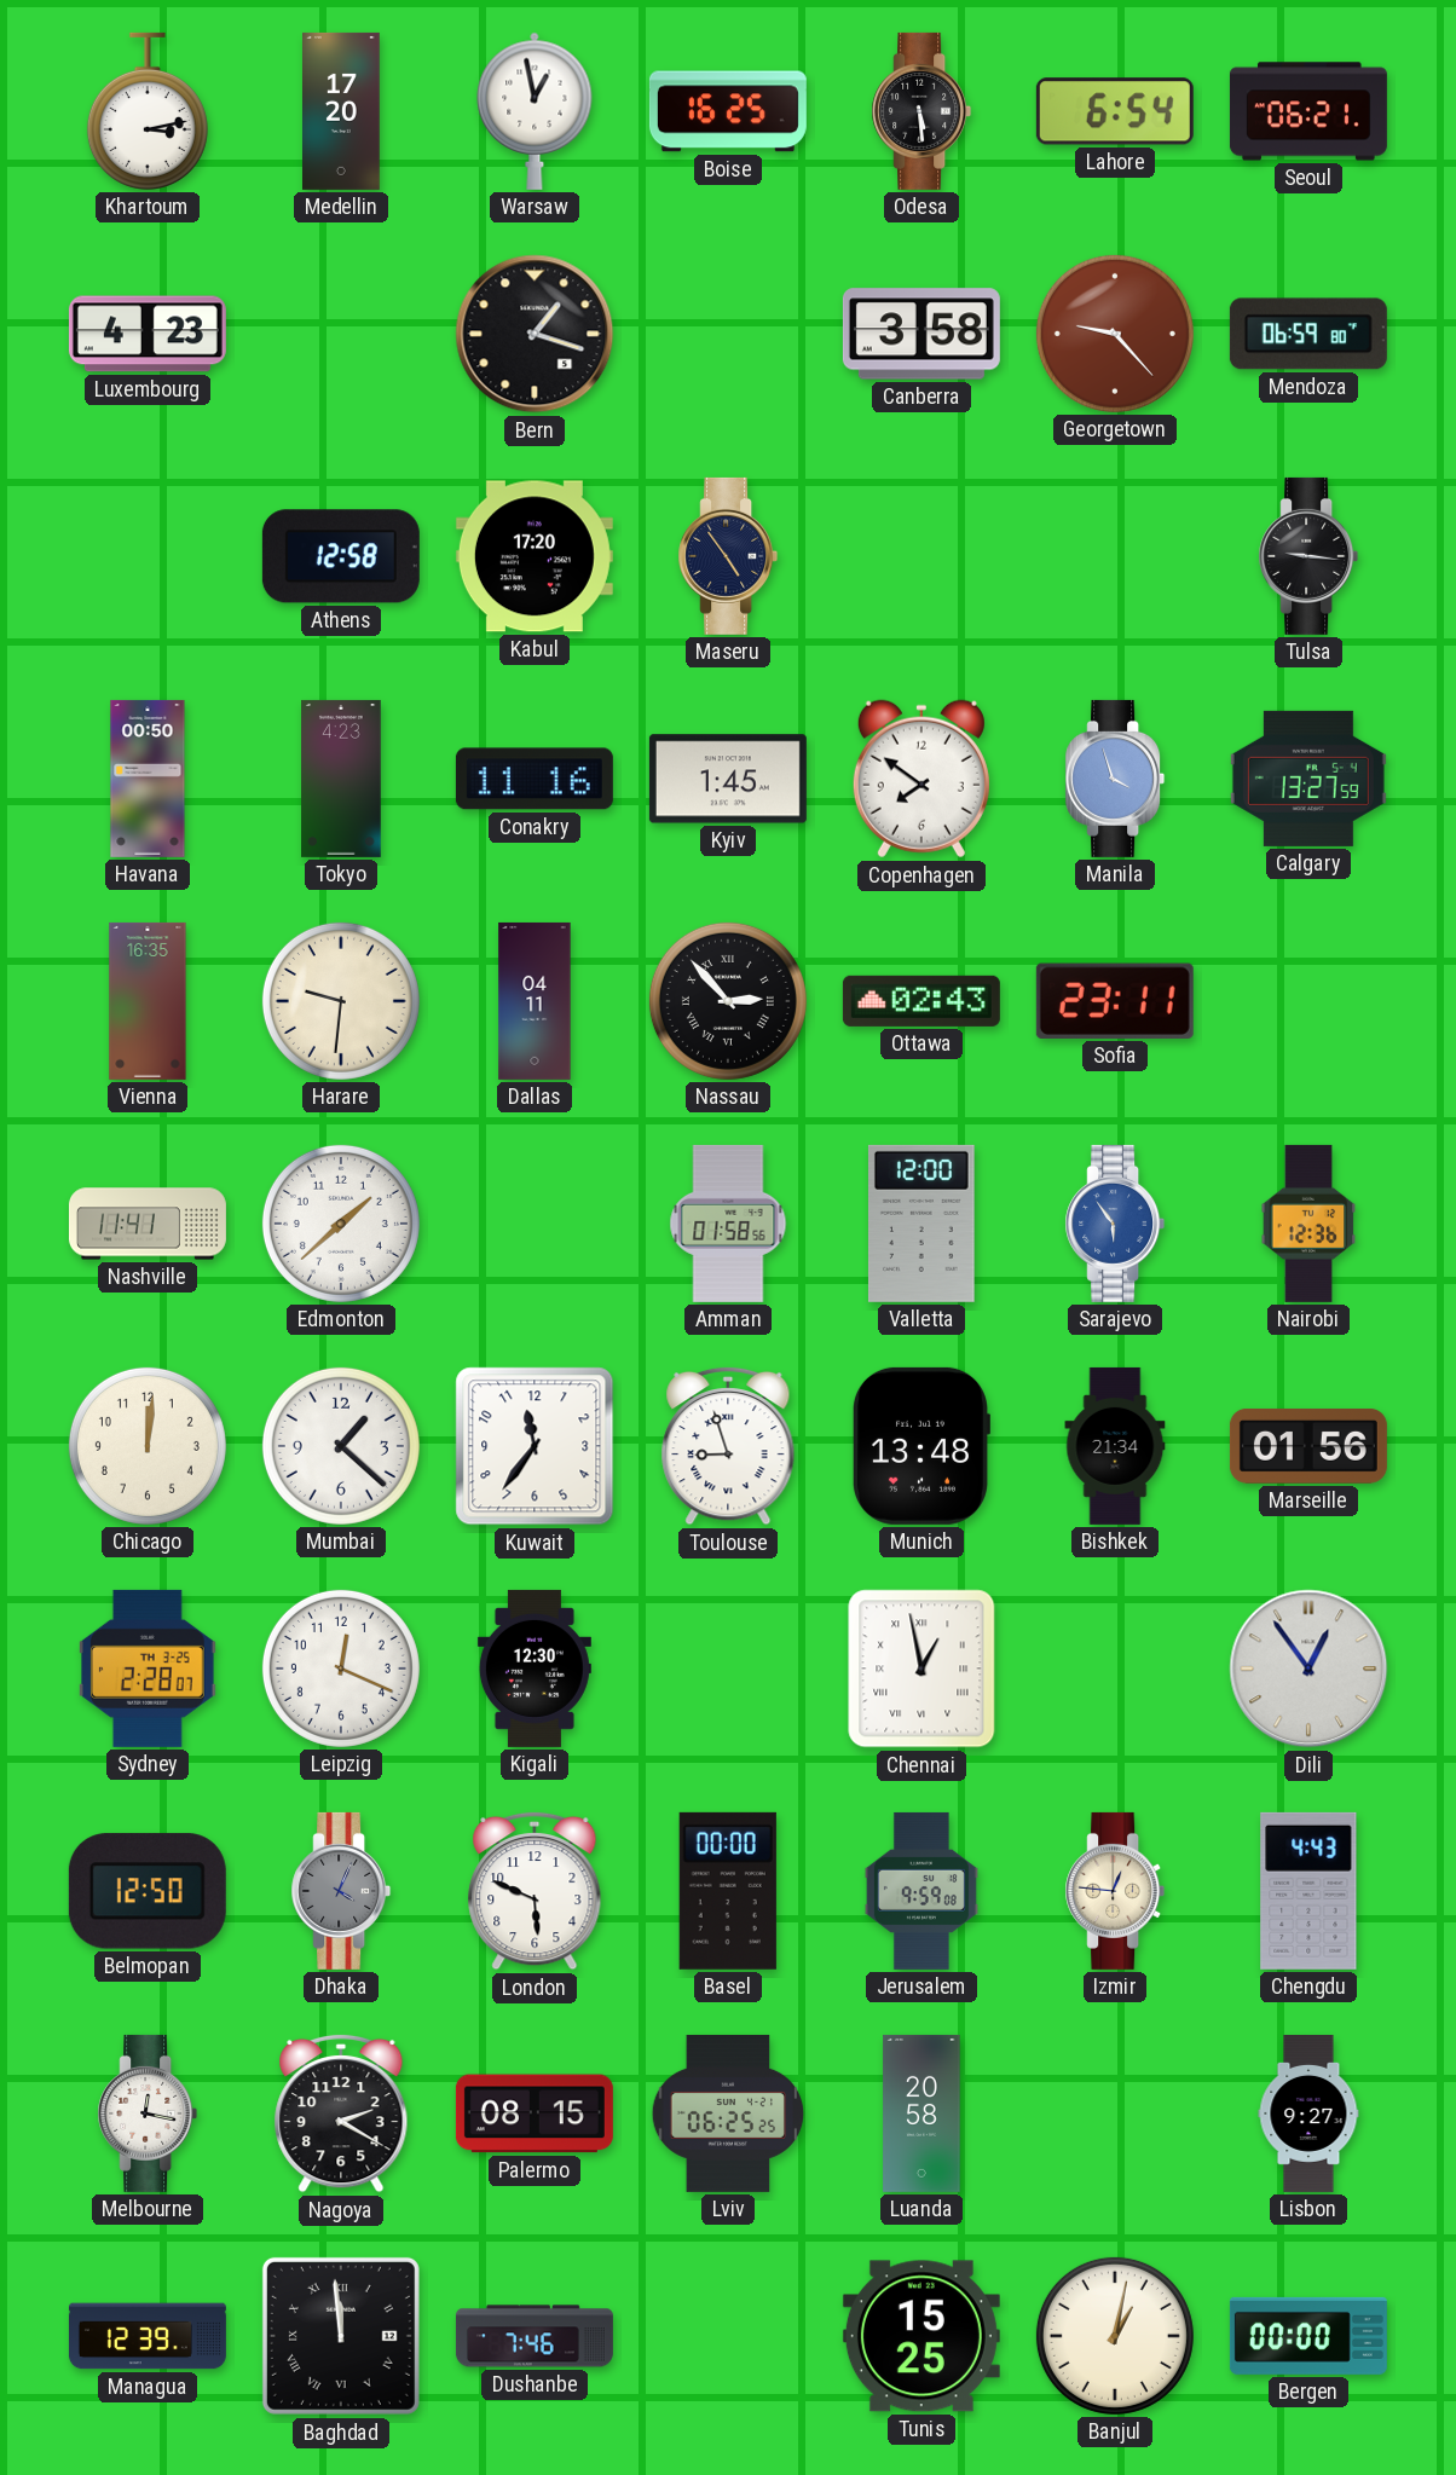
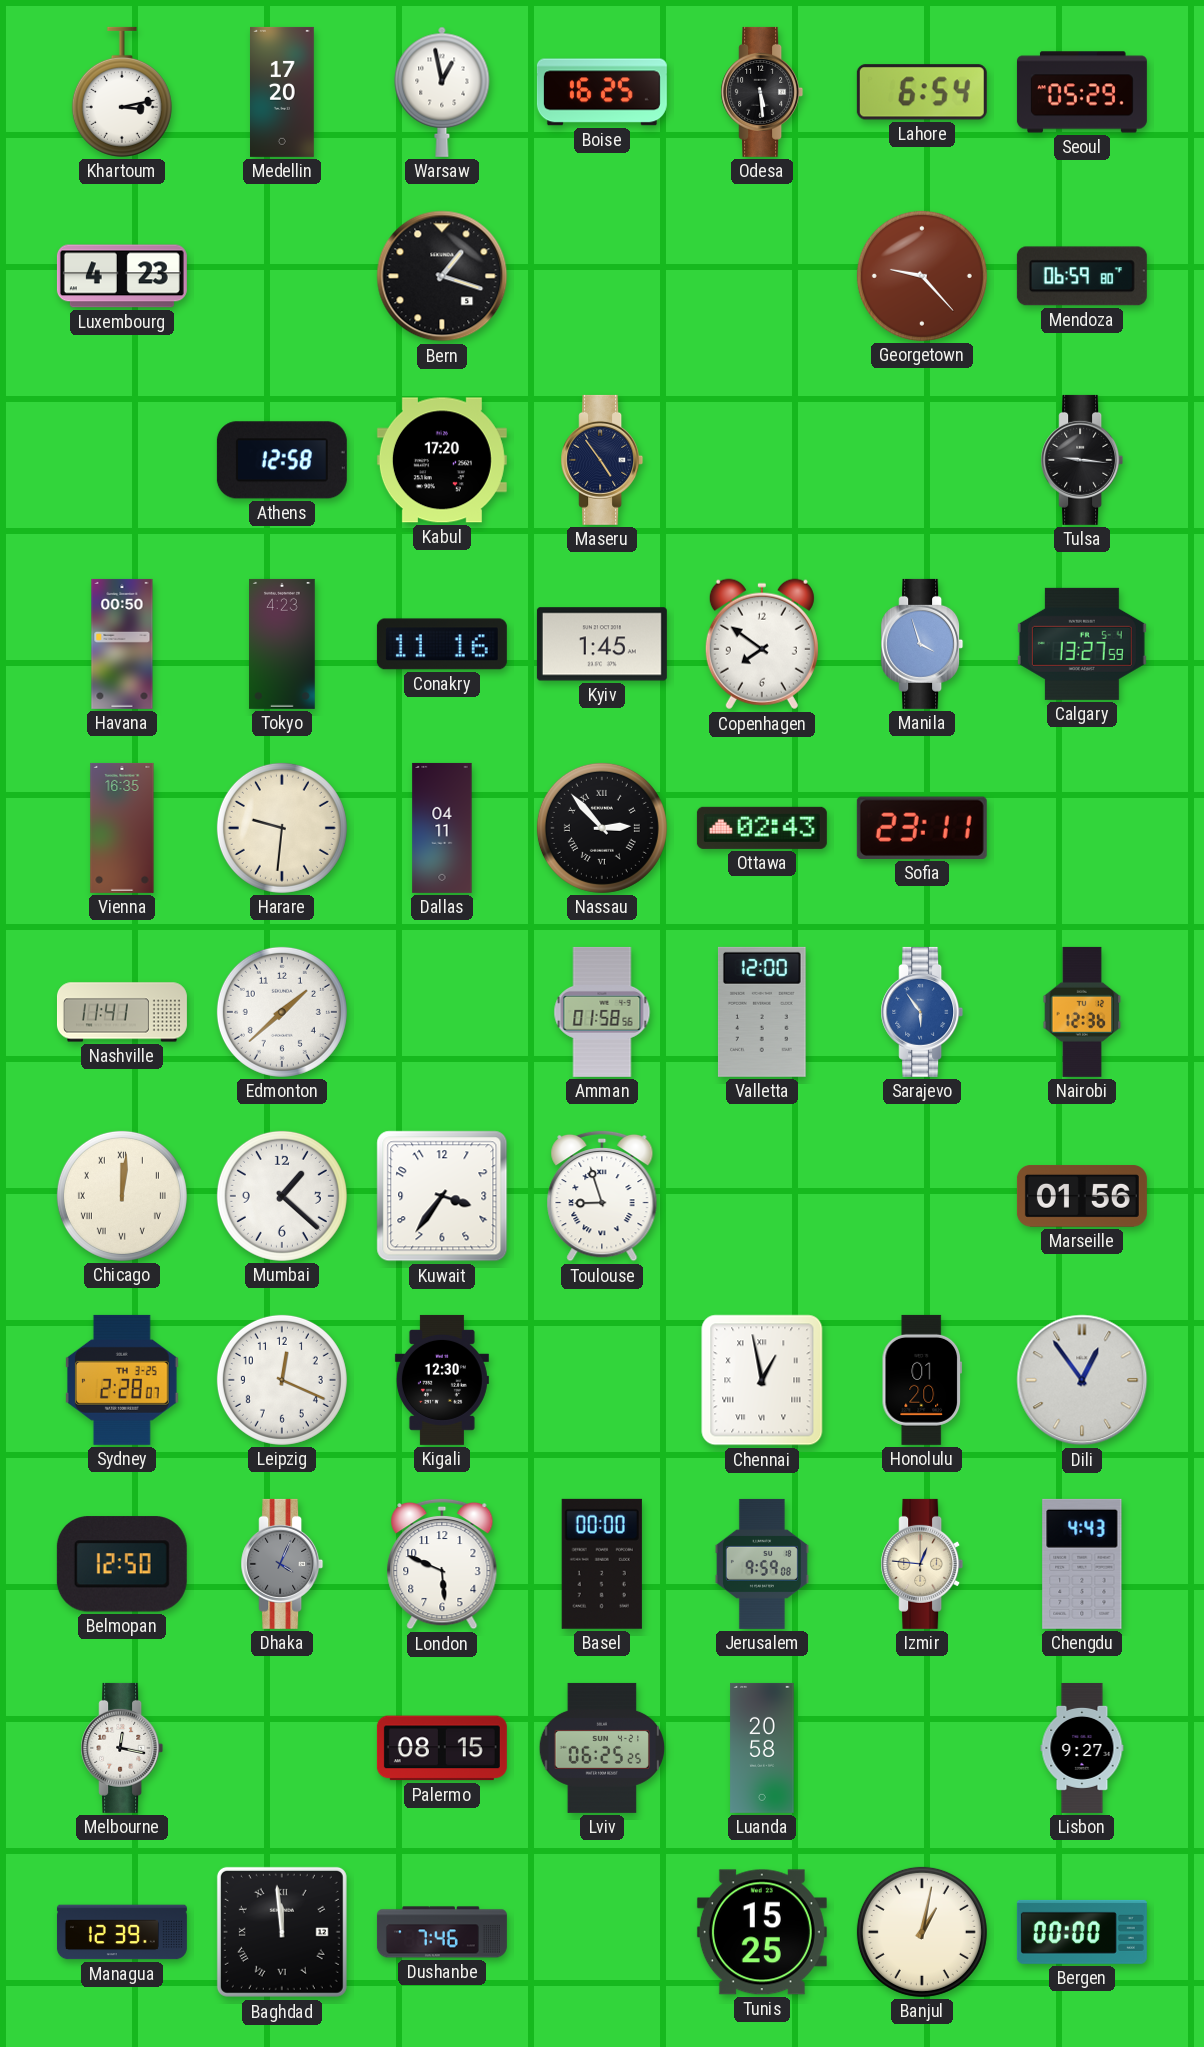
Seoul: 06:21 -> 05:29 (1082, 92)
Canberra: 3:58 -> none (921, 334)
Chicago numerals: Arabic -> Roman (122, 1196)
Kuwait: 11:36 -> 3:36 (442, 1196)
Munich: 13:48 -> none (920, 1446)
Bishkek: 21:34 -> none (1115, 1446)
Honolulu: none -> 01:20 (921, 1380)
Nagoya: 2:20 -> none (341, 2113)
